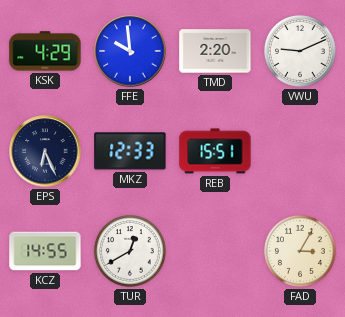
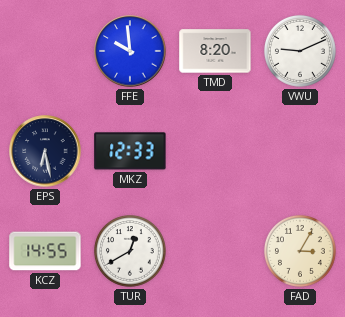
KSK: 4:29 -> none (45, 51)
TMD: 2:20 -> 8:20 (215, 51)
EPS: 6:26 -> 6:28 (45, 151)
REB: 15:51 -> none (215, 151)
